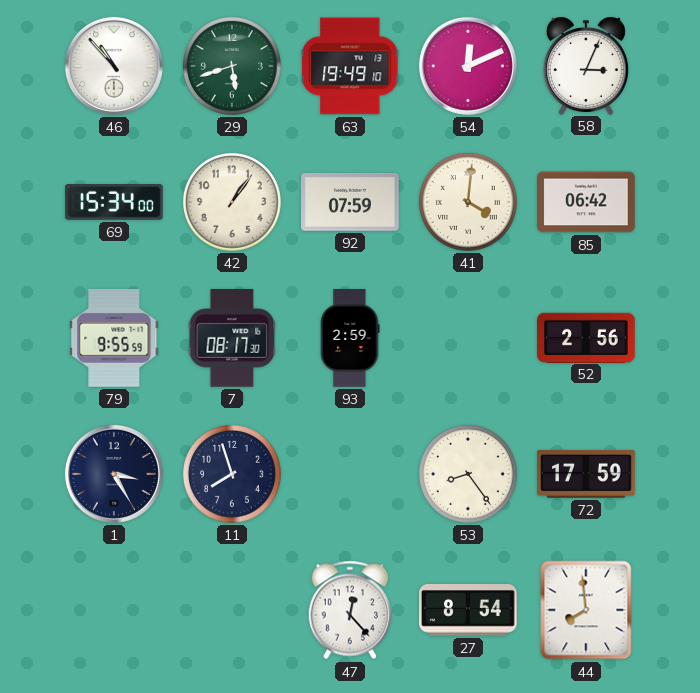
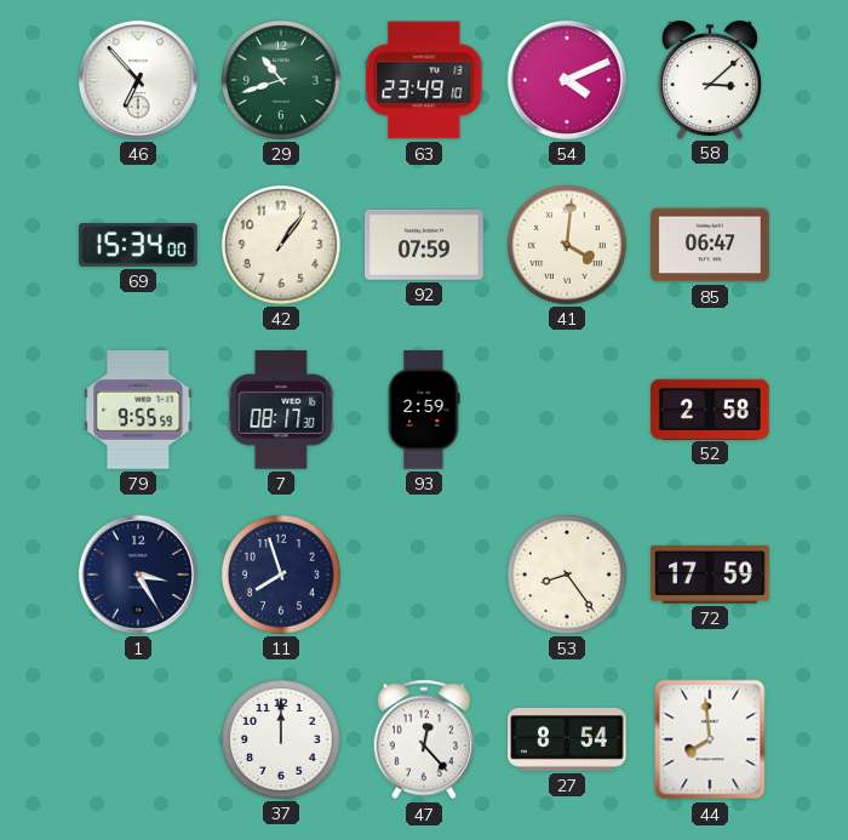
46: 10:53 -> 6:53 (138, 80)
29: 5:42 -> 10:42 (281, 80)
63: 19:49 -> 23:49 (424, 80)
54: 12:11 -> 4:11 (567, 80)
58: 3:04 -> 3:08 (710, 80)
85: 06:42 -> 06:47 (710, 245)
52: 2:56 -> 2:58 (710, 408)
37: none -> 12:00 (281, 739)
